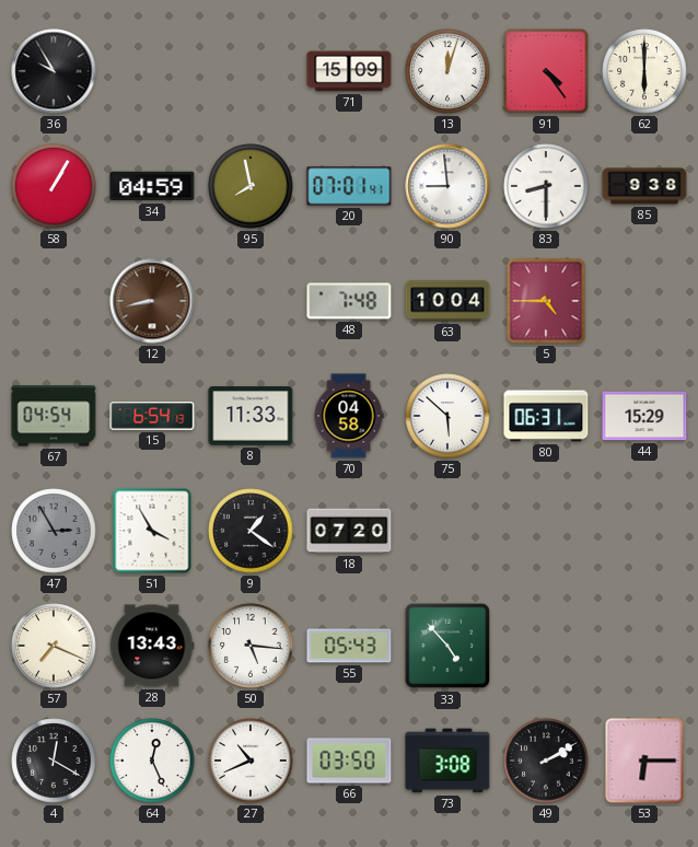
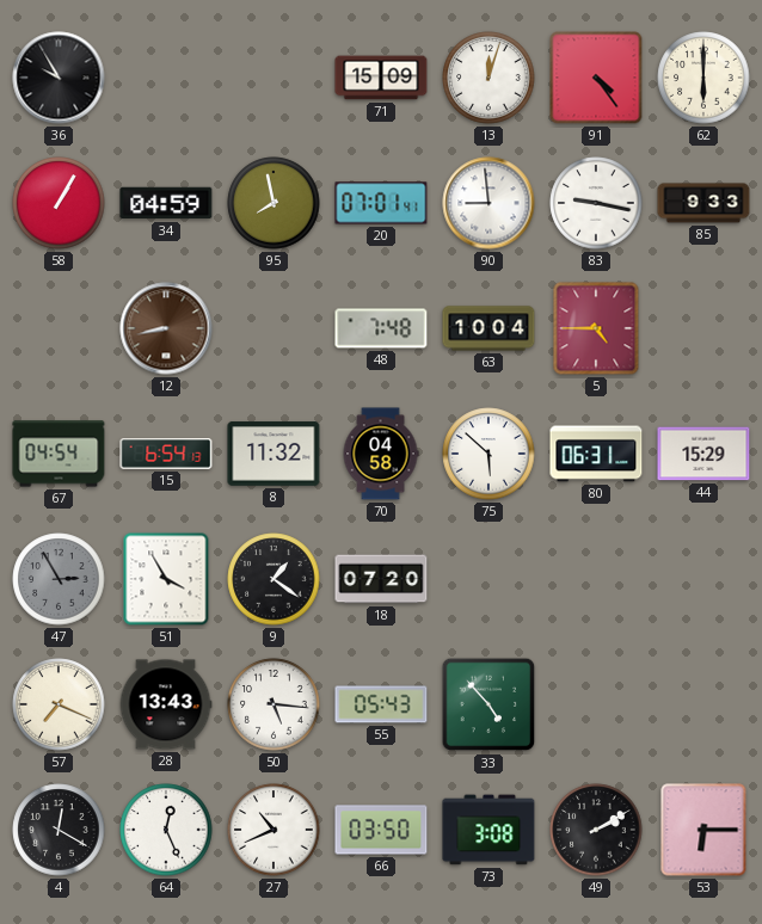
83: 8:30 -> 9:17 (596, 203)
85: 9:38 -> 9:33 (703, 203)
8: 11:33 -> 11:32 (274, 454)
